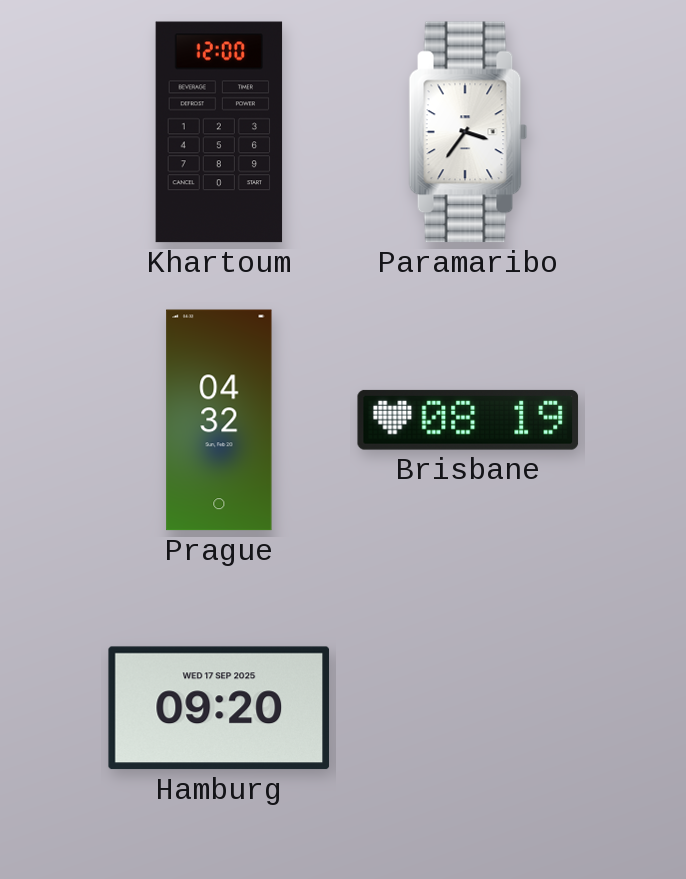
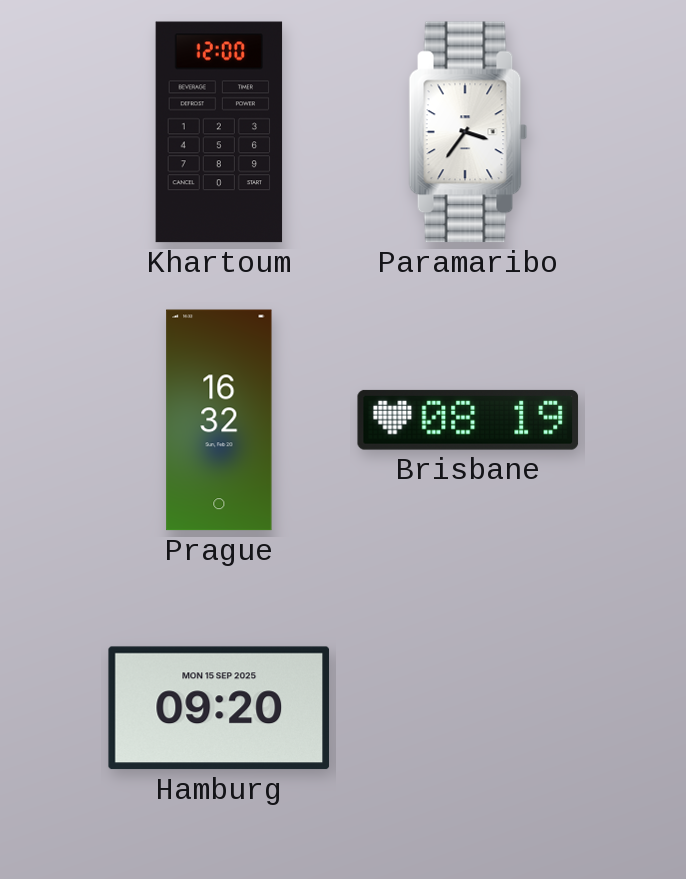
Prague: 04:32 -> 16:32 (219, 420)
Hamburg date: WED 17 SEP 2025 -> MON 15 SEP 2025 (219, 708)
